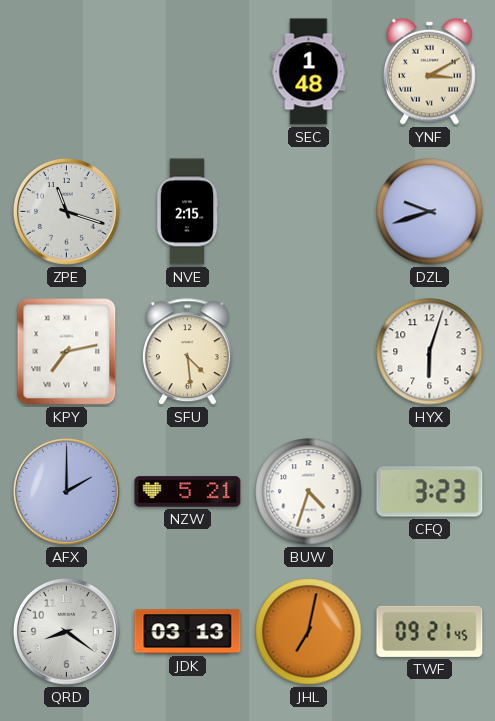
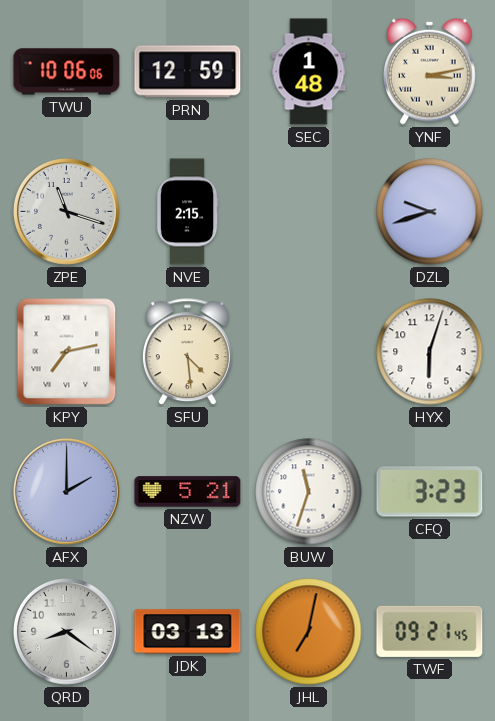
TWU: none -> 10:06 (67, 72)
PRN: none -> 12:59 (188, 72)
YNF: 3:10 -> 3:13 (430, 71)
BUW: 4:33 -> 11:33 (309, 492)
